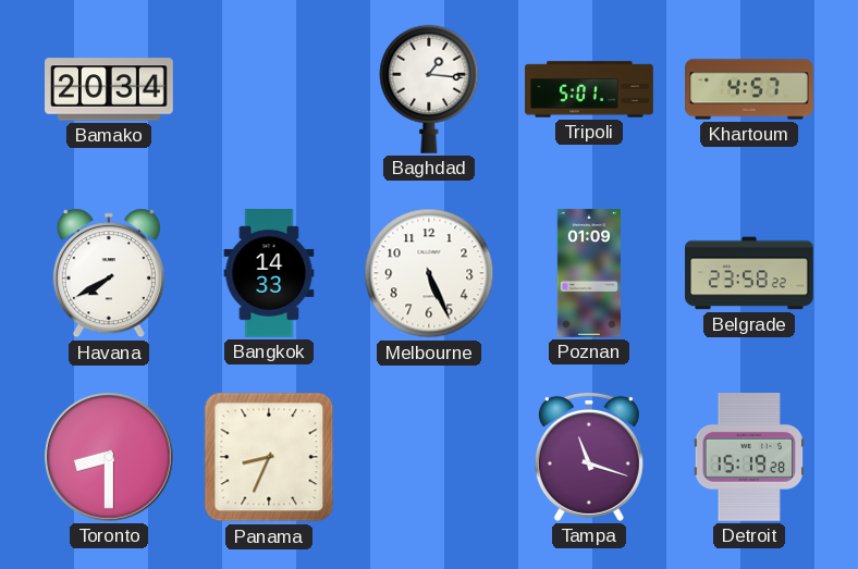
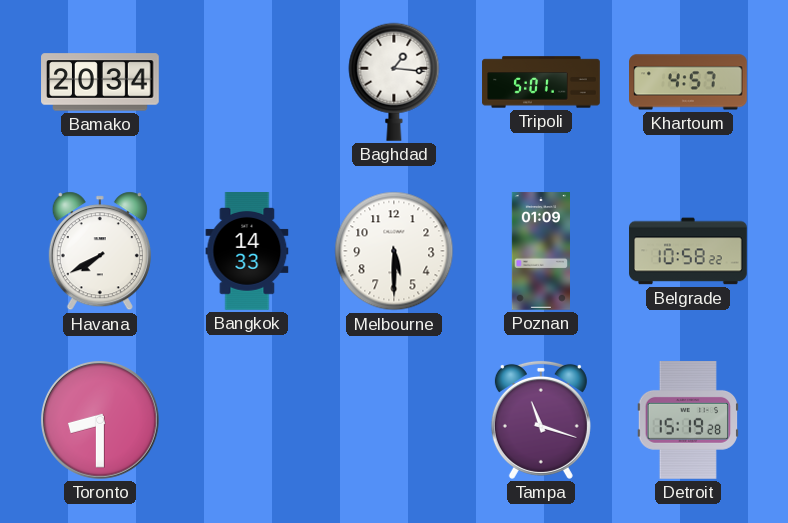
Melbourne: 5:26 -> 5:30 (394, 251)
Belgrade: 23:58 -> 10:58 (688, 251)
Panama: 8:34 -> none (269, 457)
